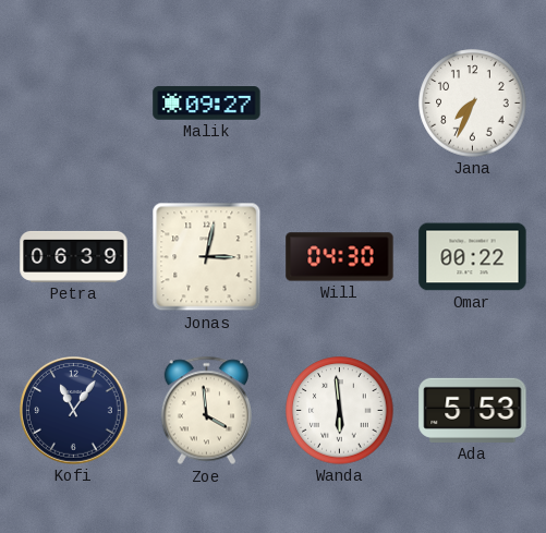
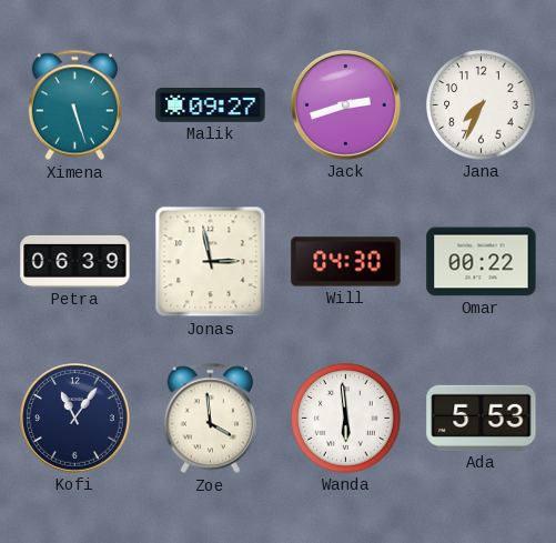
Ximena: none -> 5:27 (74, 105)
Jack: none -> 2:42 (346, 105)
Jonas: 3:02 -> 2:58 (211, 262)
